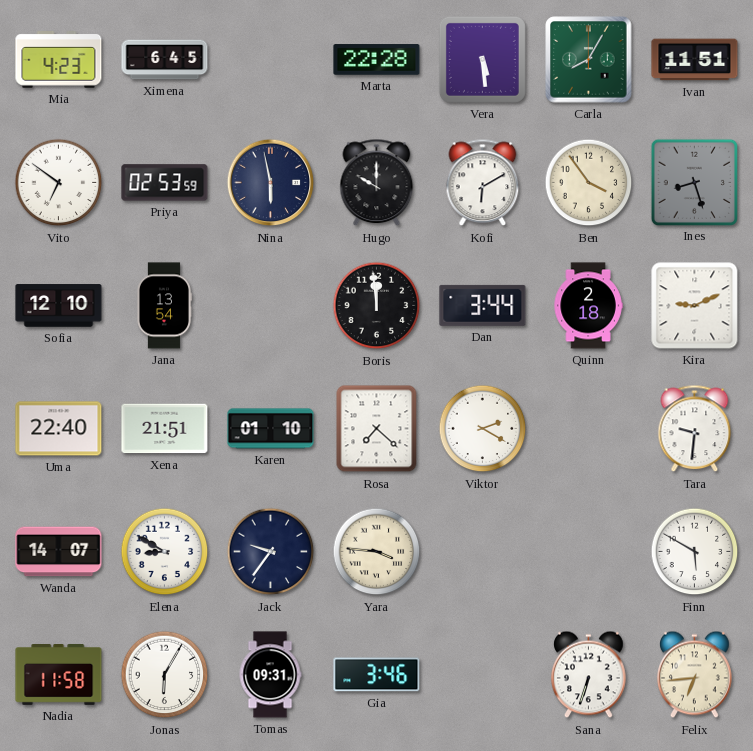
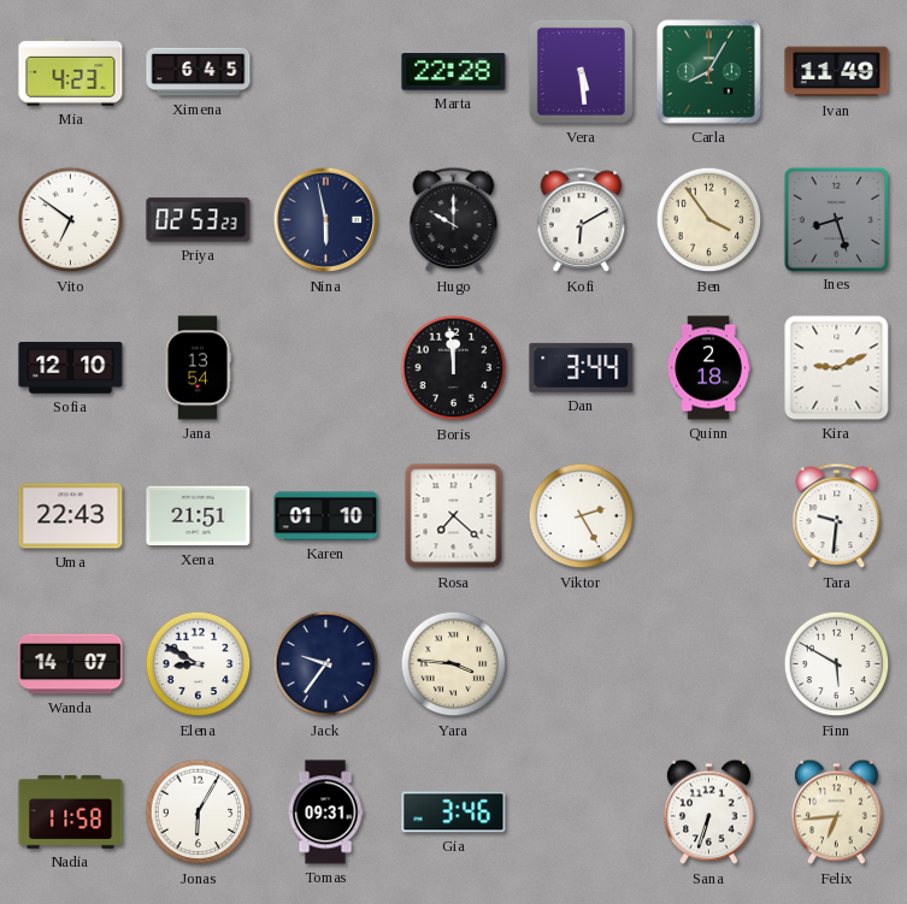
Ivan: 11:51 -> 11:49 (837, 72)
Priya: 02:53:59 -> 02:53:23 (199, 220)
Uma: 22:40 -> 22:43 (71, 516)
Viktor: 2:20 -> 2:25 (582, 516)
